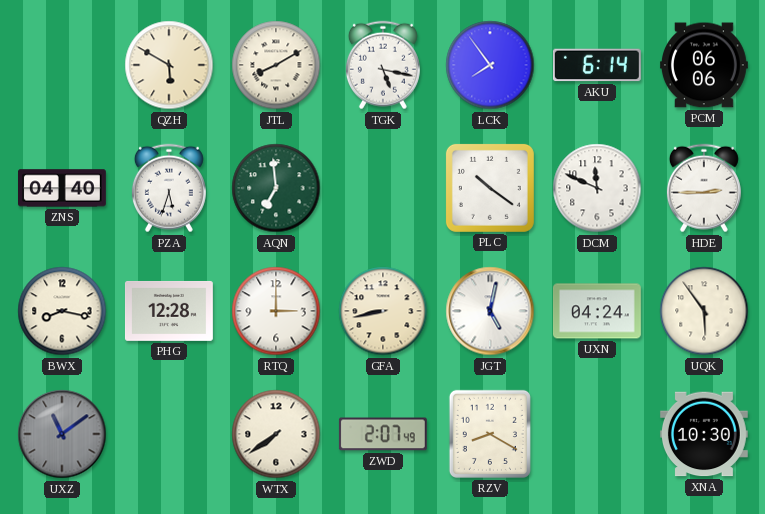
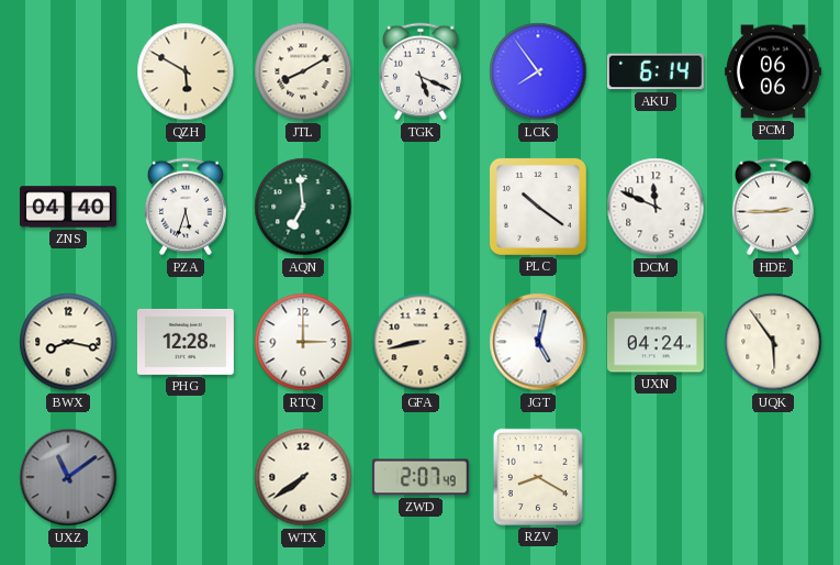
TGK: 5:17 -> 5:19 (421, 71)
XNA: 10:30 -> none (704, 434)
